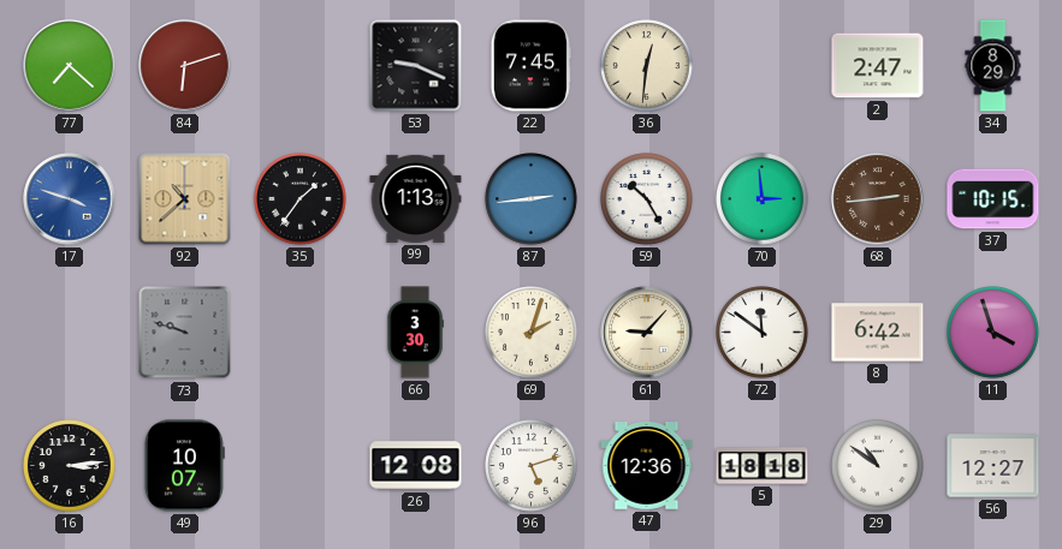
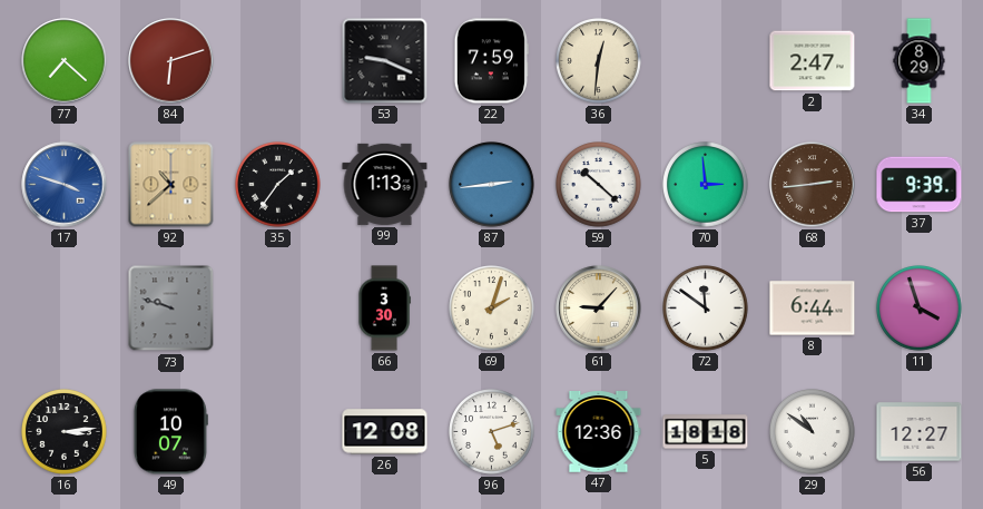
22: 7:45 -> 7:59 (491, 61)
59: 10:25 -> 10:22 (599, 185)
37: 10:15 -> 9:39 (920, 185)
8: 6:42 -> 6:44 (813, 309)
